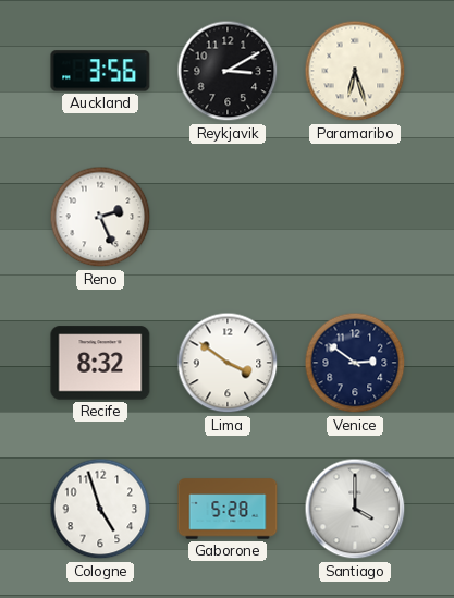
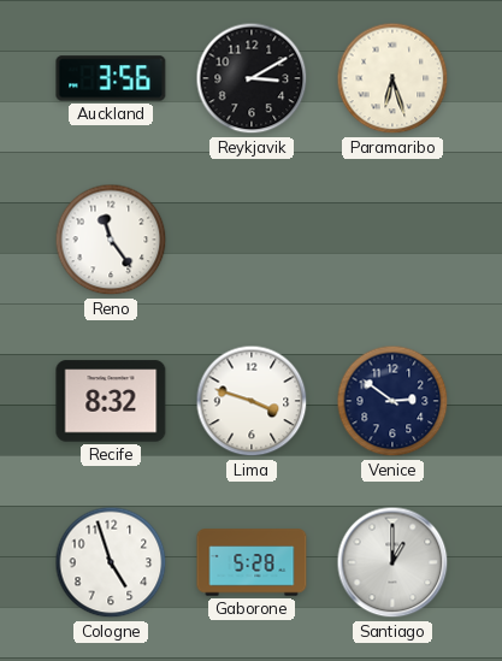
Reno: 2:26 -> 11:24 (111, 240)
Lima: 3:51 -> 3:48 (252, 401)
Santiago: 4:00 -> 1:00 (392, 562)
